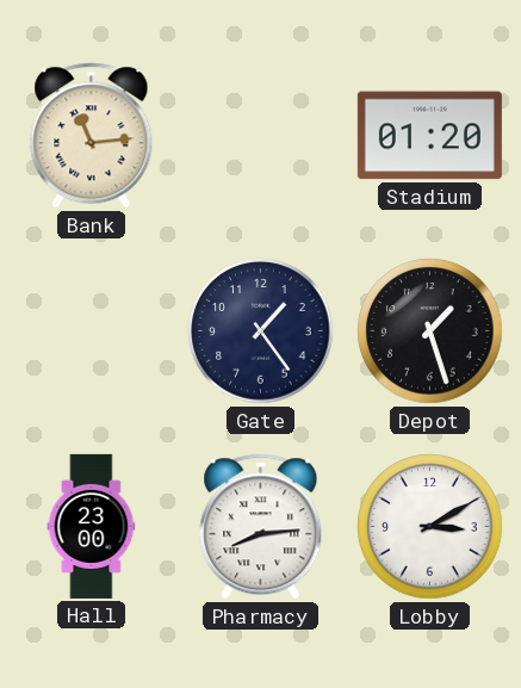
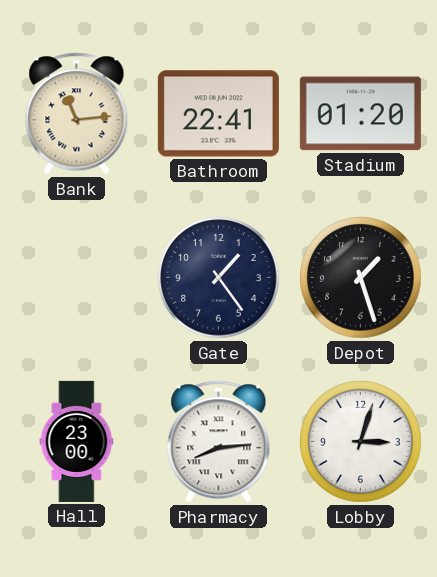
Bathroom: none -> 22:41 (218, 114)
Lobby: 3:10 -> 3:03 (361, 442)
